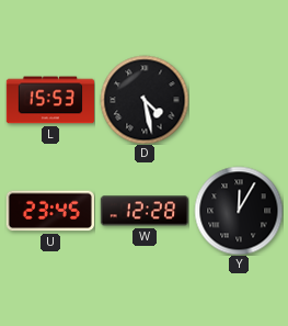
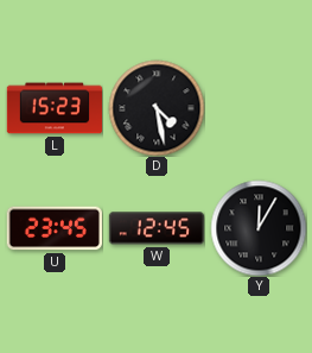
L: 15:53 -> 15:23 (53, 108)
W: 12:28 -> 12:45 (155, 228)
